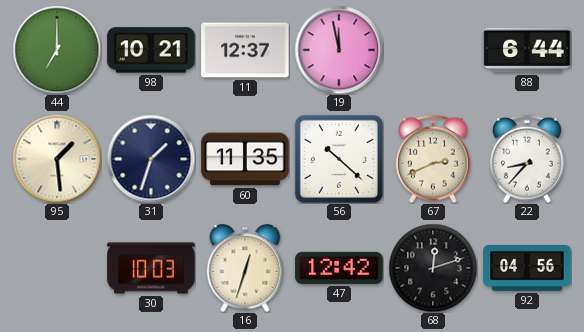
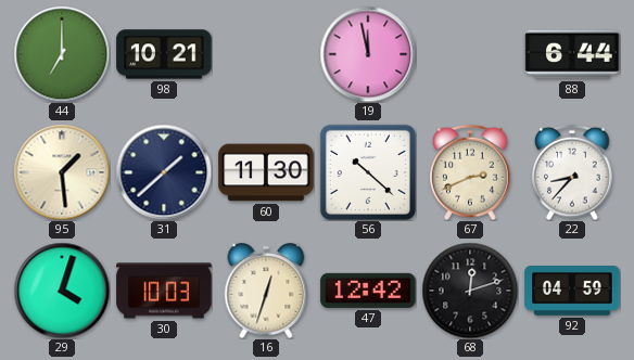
11: 12:37 -> none (245, 50)
31: 1:33 -> 1:38 (164, 172)
60: 11:35 -> 11:30 (266, 172)
29: none -> 4:03 (62, 291)
92: 04:56 -> 04:59 (572, 292)
